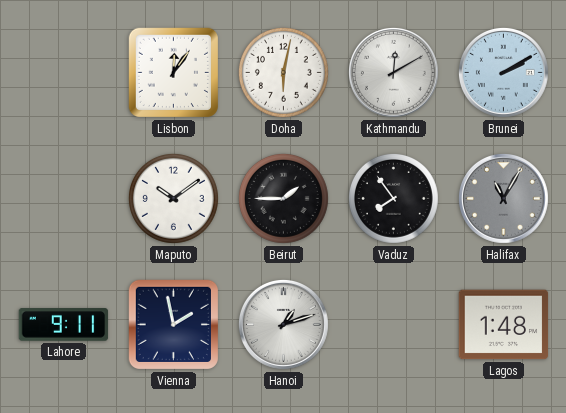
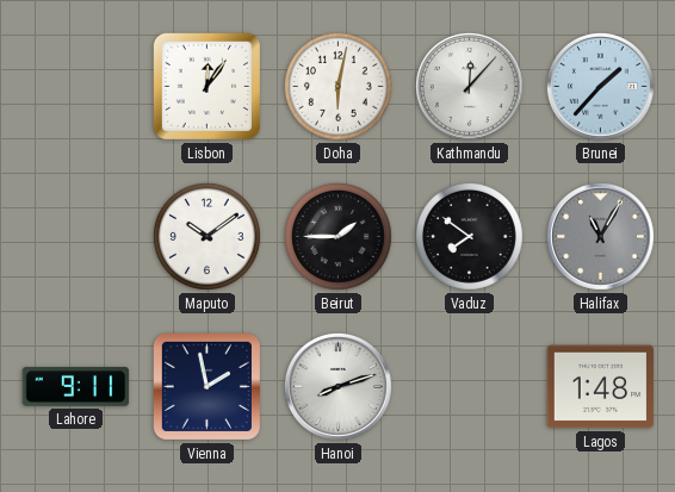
Kathmandu: 12:10 -> 12:07 (469, 86)
Brunei: 2:10 -> 1:37 (600, 86)
Vaduz: 7:54 -> 7:51 (469, 236)
Hanoi: 1:12 -> 8:12 (337, 386)
